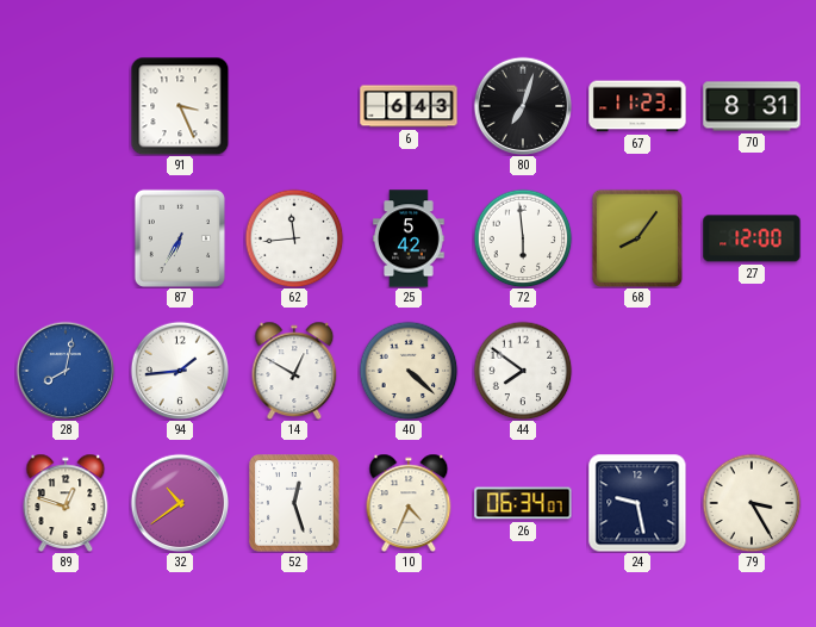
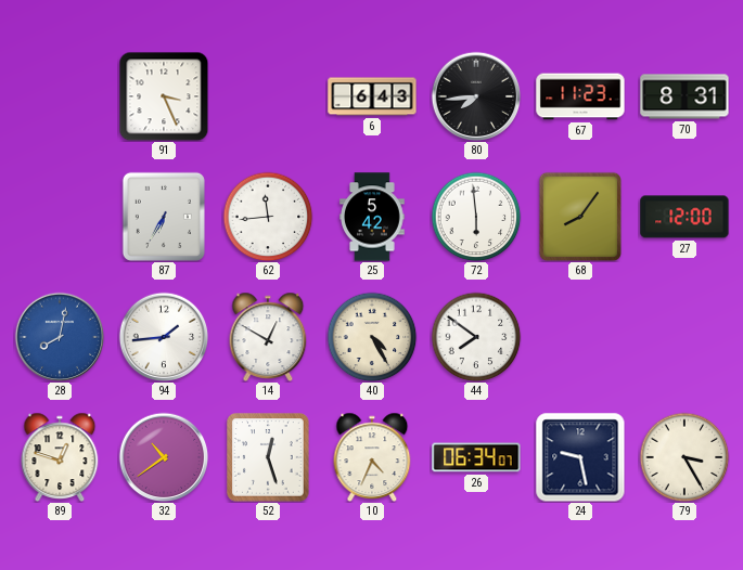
80: 7:03 -> 7:44 (476, 96)
40: 4:22 -> 4:25 (372, 337)
